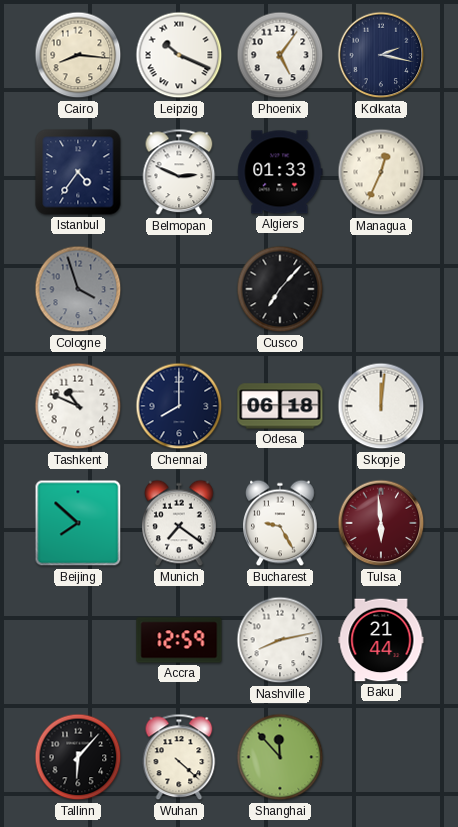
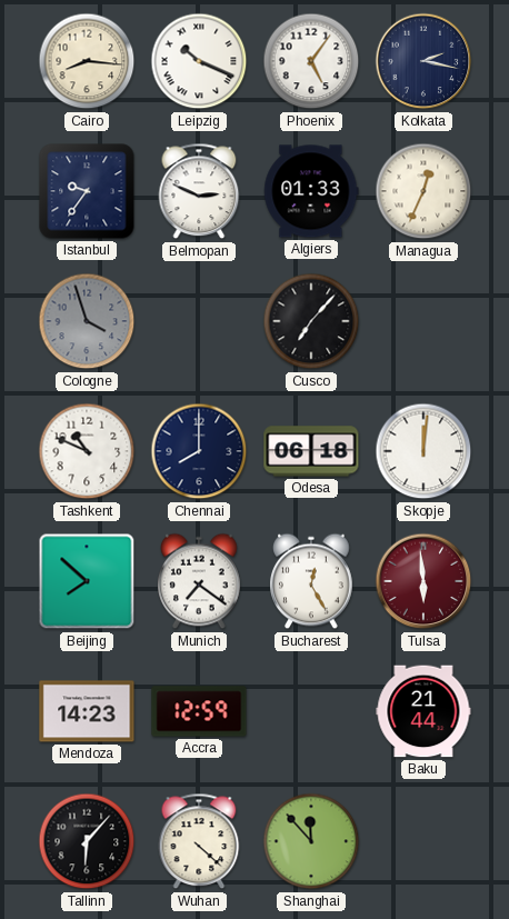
Istanbul: 4:36 -> 9:36 (87, 191)
Bucharest: 9:25 -> 12:25 (312, 581)
Mendoza: none -> 14:23 (87, 711)
Nashville: 8:13 -> none (280, 640)
